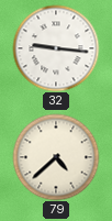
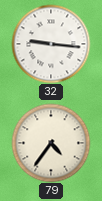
79: 4:38 -> 4:36 (51, 143)
